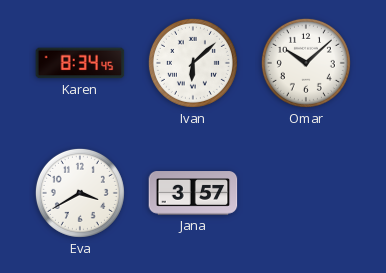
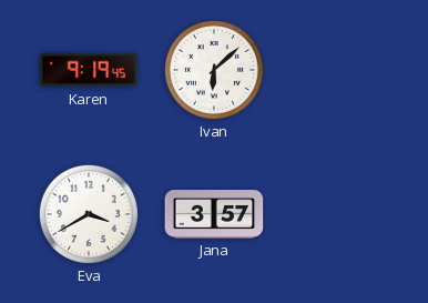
Karen: 8:34 -> 9:19 (89, 70)
Omar: 10:08 -> none (306, 63)
